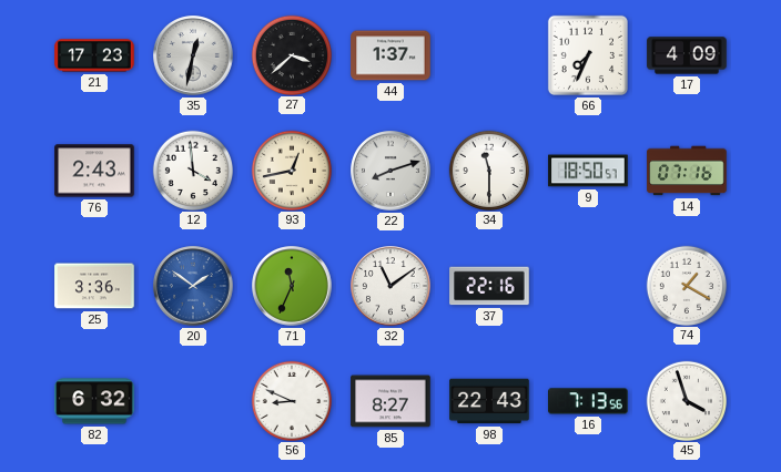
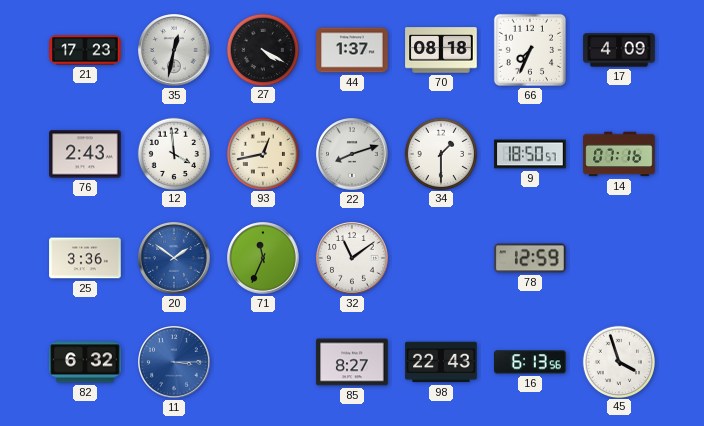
27: 3:38 -> 4:20 (262, 49)
70: none -> 08:18 (441, 50)
34: 11:30 -> 1:30 (440, 153)
37: 22:16 -> none (489, 286)
78: none -> 12:59 (530, 258)
74: 1:20 -> none (686, 285)
11: none -> 3:15 (174, 362)
56: 8:49 -> none (291, 400)
16: 7:13 -> 6:13 (530, 362)
